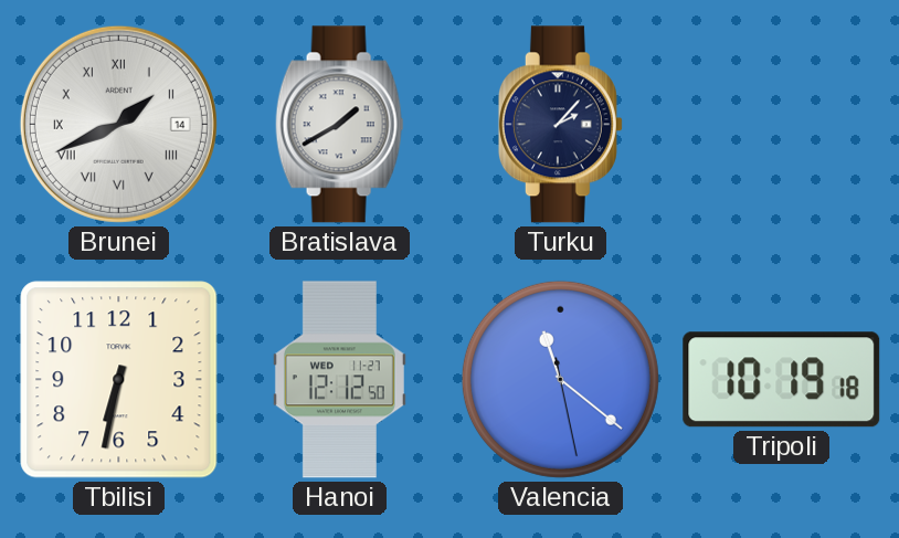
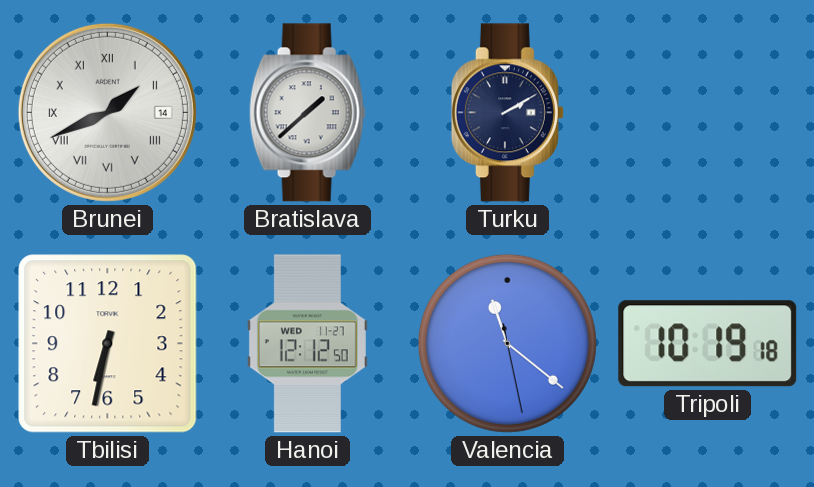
Bratislava: 1:40 -> 1:38 (307, 113)
Turku: 2:07 -> 2:10 (507, 113)
